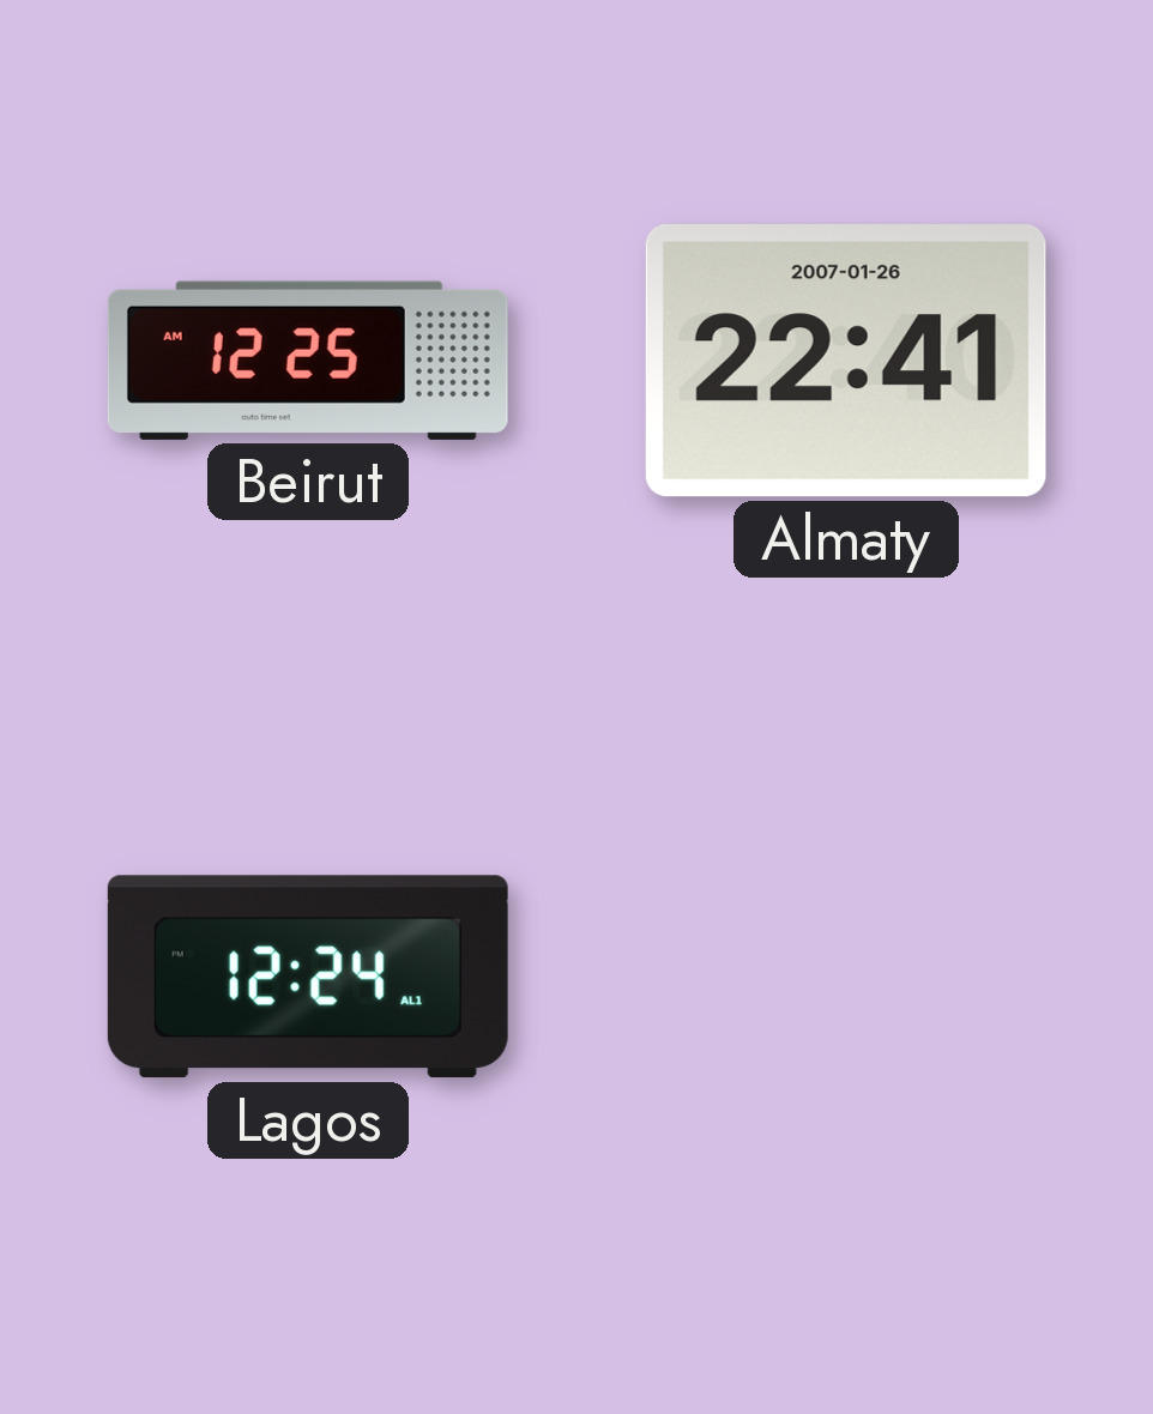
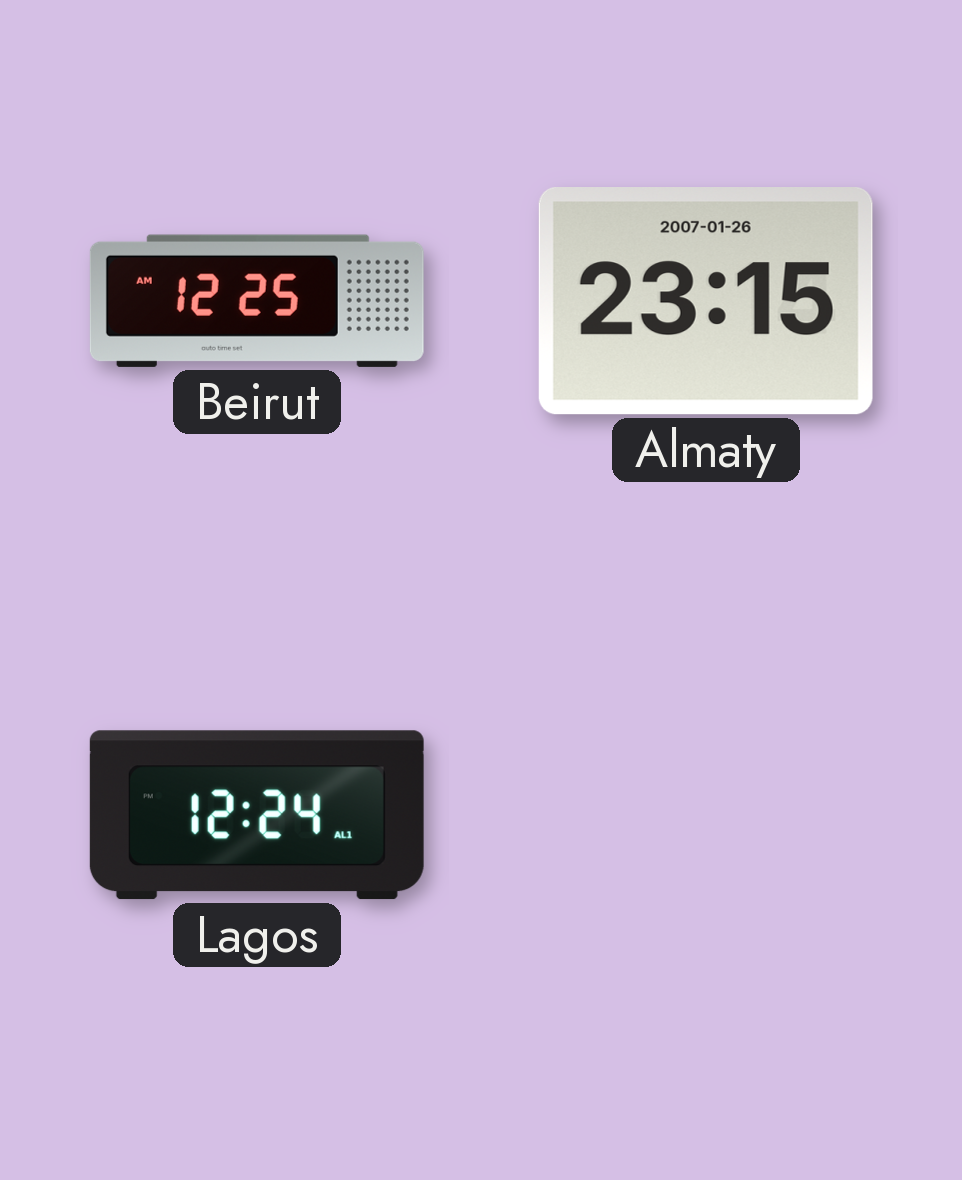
Almaty: 22:41 -> 23:15 (706, 302)
